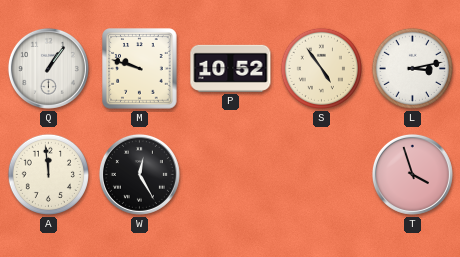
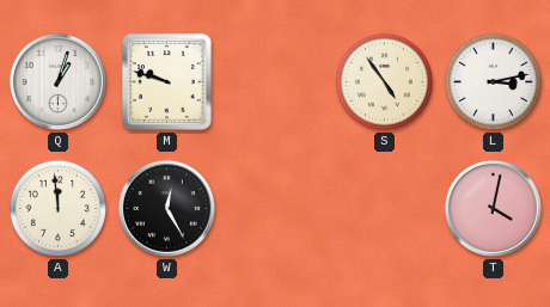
Q: 1:06 -> 1:03 (57, 81)
P: 10:52 -> none (231, 68)
T: 3:57 -> 4:02 (493, 208)
